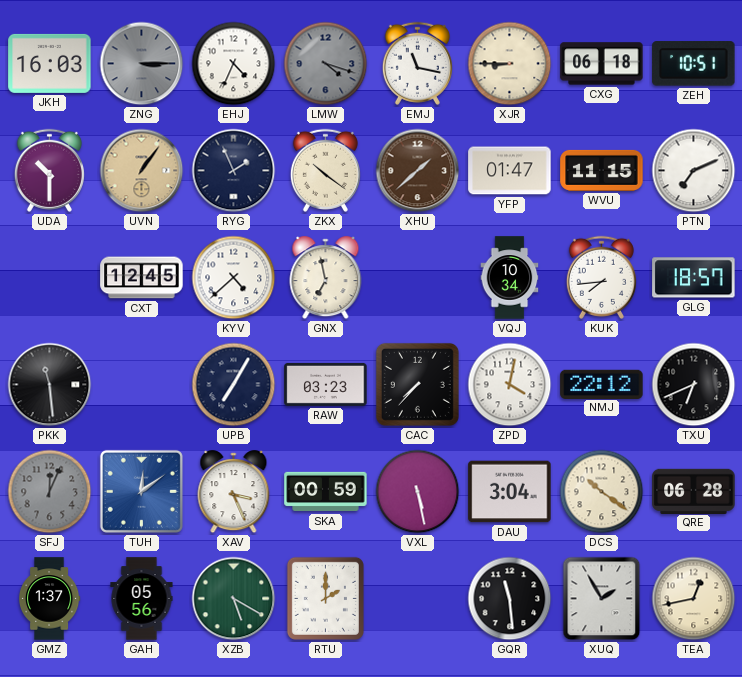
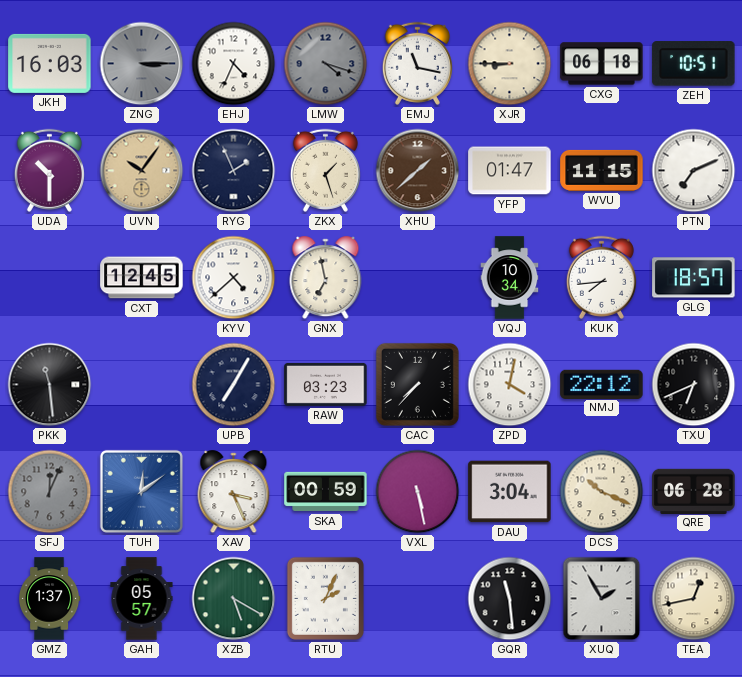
UVN: 1:06 -> 10:06 (142, 171)
ZKX: 10:21 -> 1:27 (325, 170)
DCS: 10:21 -> 10:19 (602, 492)
GAH: 05:56 -> 05:57 (142, 599)
RTU: 2:00 -> 2:04 (325, 598)
